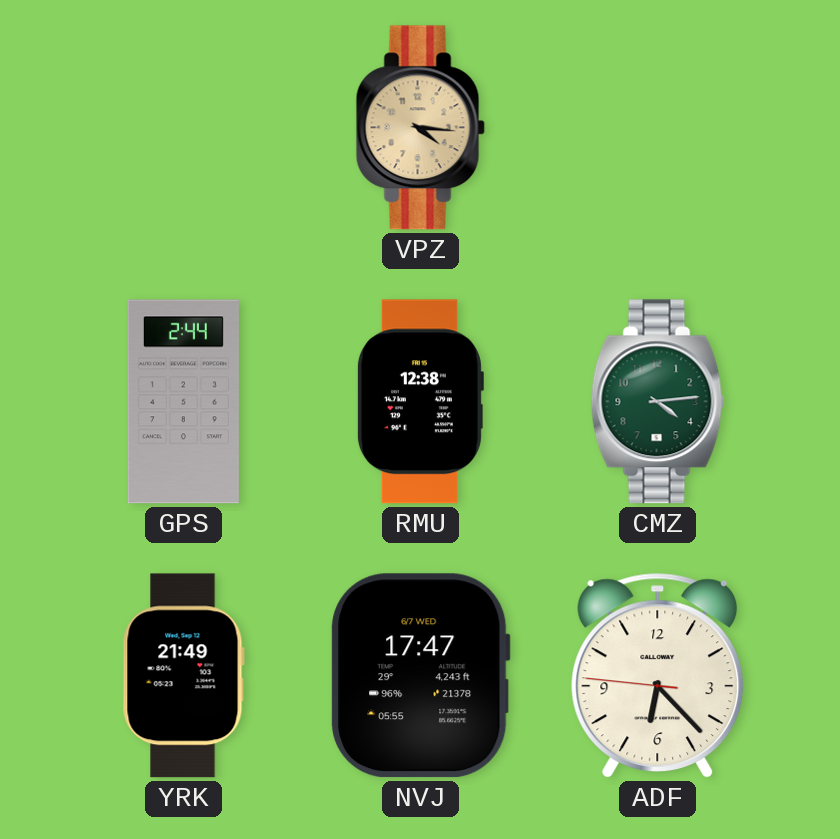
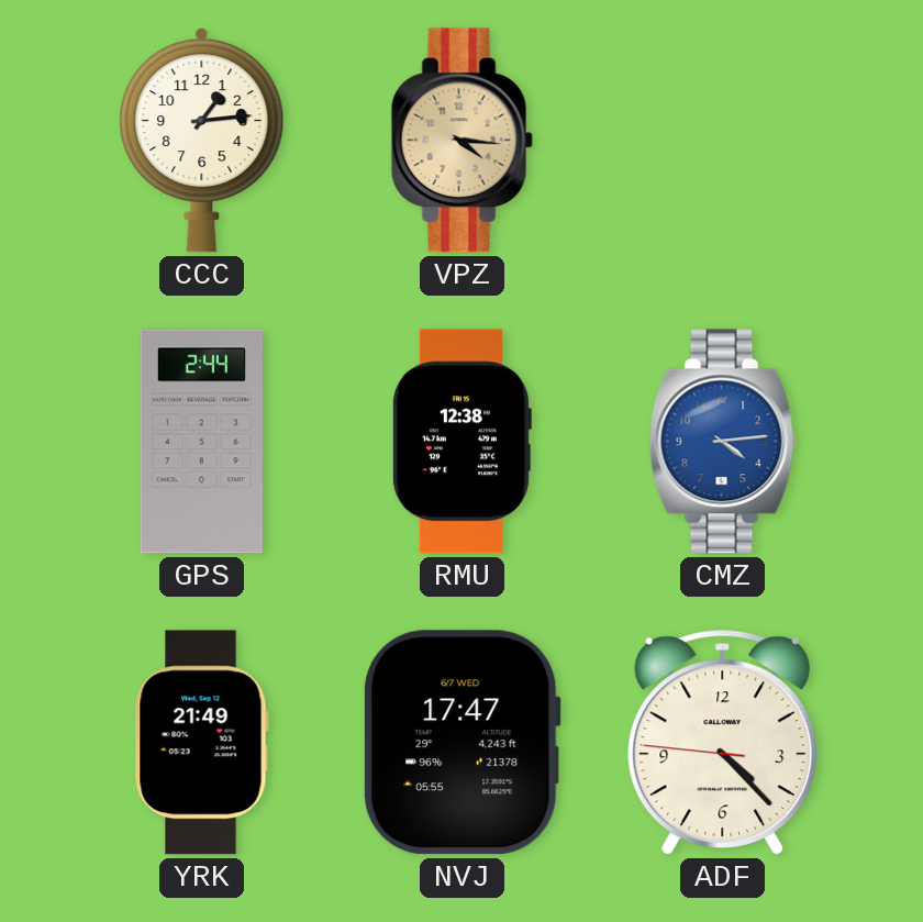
CCC: none -> 1:14 (202, 141)
CMZ dial: green -> blue (722, 442)
ADF: 6:22 -> 4:22 (723, 743)
